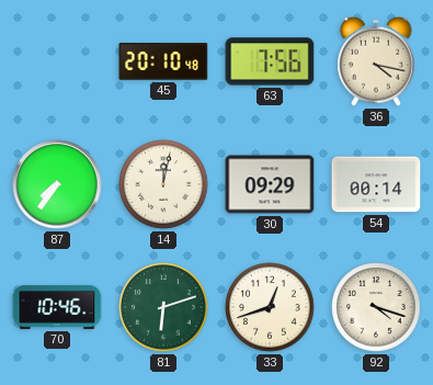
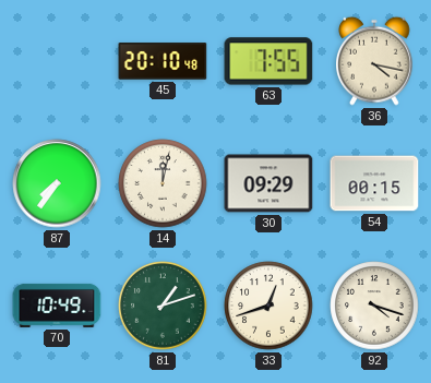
63: 7:56 -> 7:55 (268, 61)
54: 00:14 -> 00:15 (374, 183)
70: 10:46 -> 10:49 (57, 306)
81: 6:12 -> 1:12 (163, 306)
